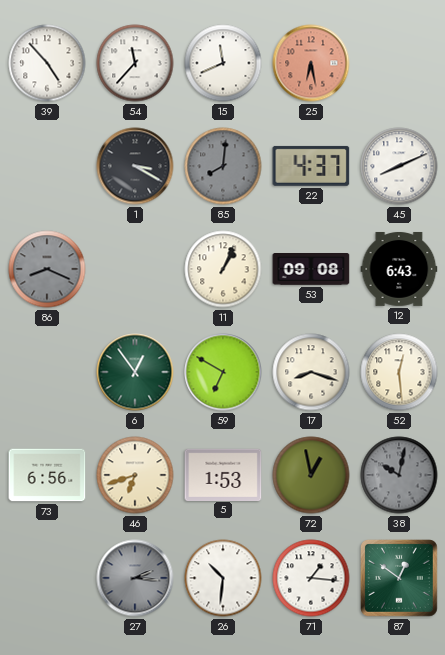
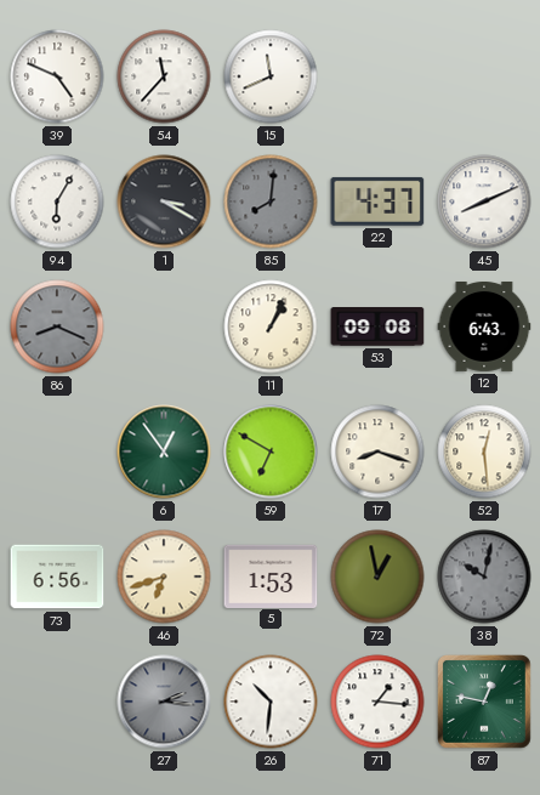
39: 4:53 -> 4:49 (57, 76)
25: 6:28 -> none (311, 63)
94: none -> 6:05 (57, 201)
87: 12:51 -> 12:47 (485, 703)
